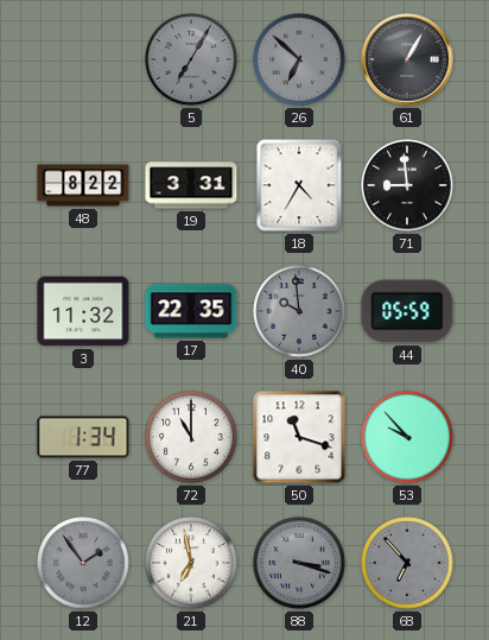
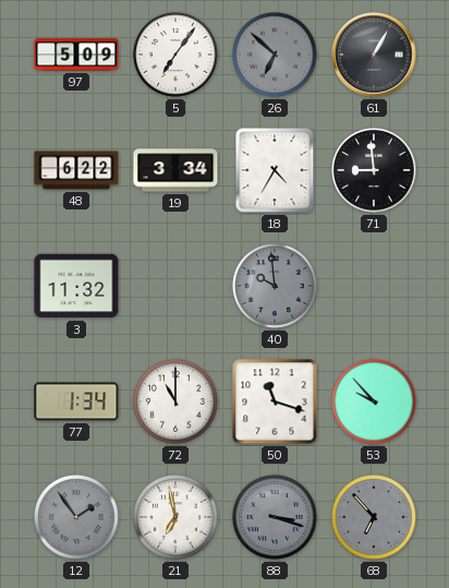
97: none -> 5:09 (76, 55)
5: 7:05 -> 7:06 (177, 56)
5 dial: grey -> white (177, 56)
48: 8:22 -> 6:22 (76, 170)
19: 3:31 -> 3:34 (175, 170)
17: 22:35 -> none (191, 311)
44: 05:59 -> none (407, 311)
